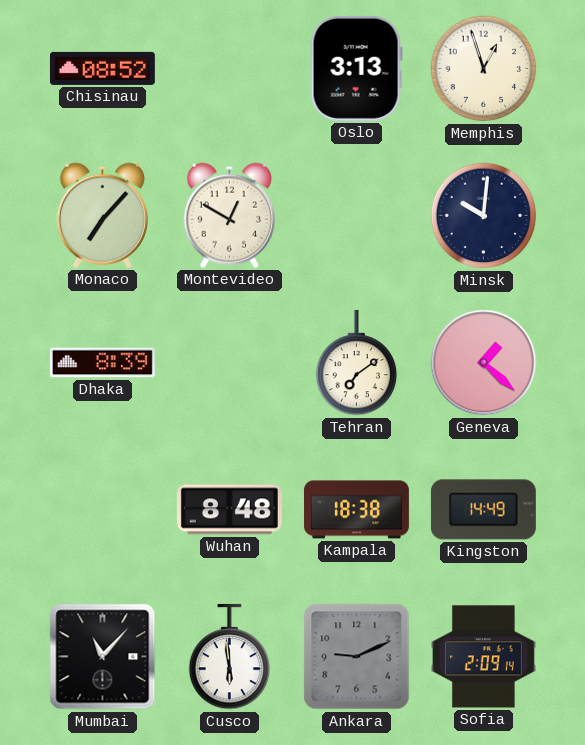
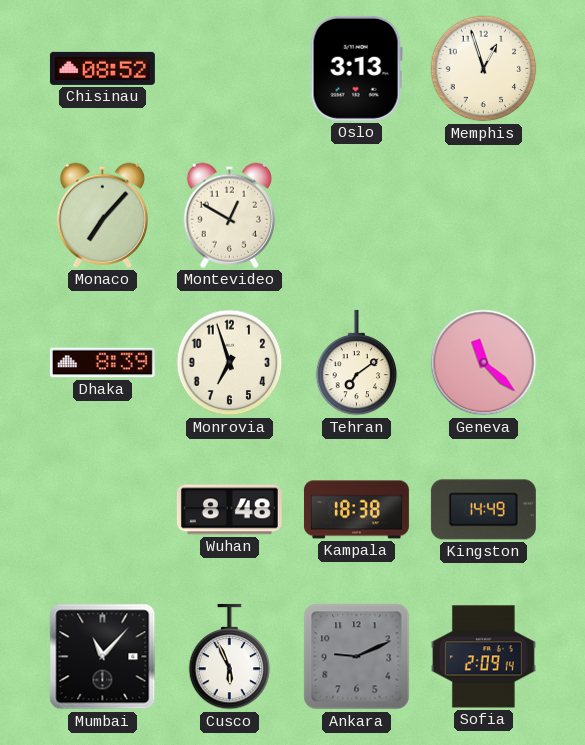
Minsk: 10:01 -> none (484, 216)
Monrovia: none -> 6:57 (230, 363)
Geneva: 1:22 -> 11:22 (484, 363)
Cusco: 5:59 -> 5:56 (230, 657)
